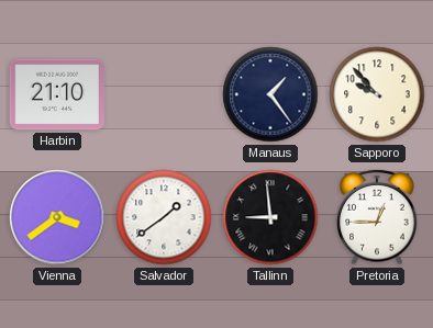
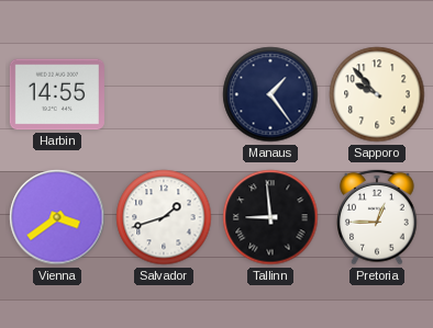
Harbin: 21:10 -> 14:55 (57, 94)
Salvador: 1:39 -> 1:42 (164, 217)
